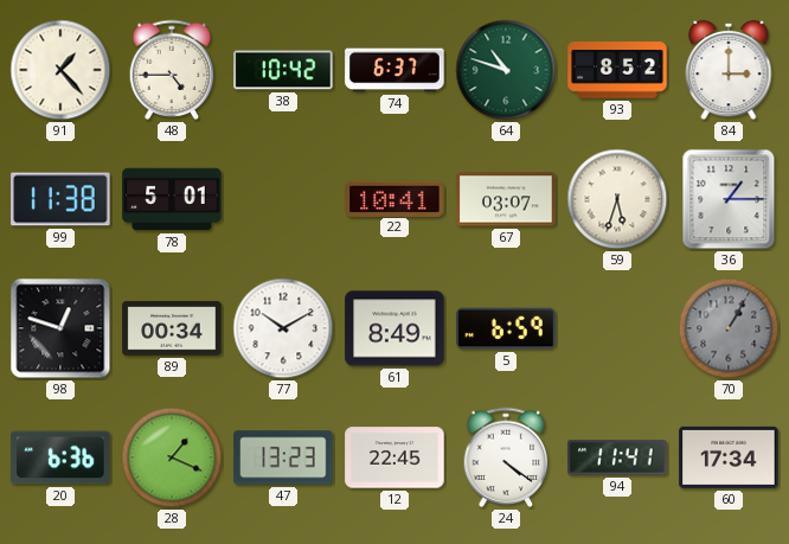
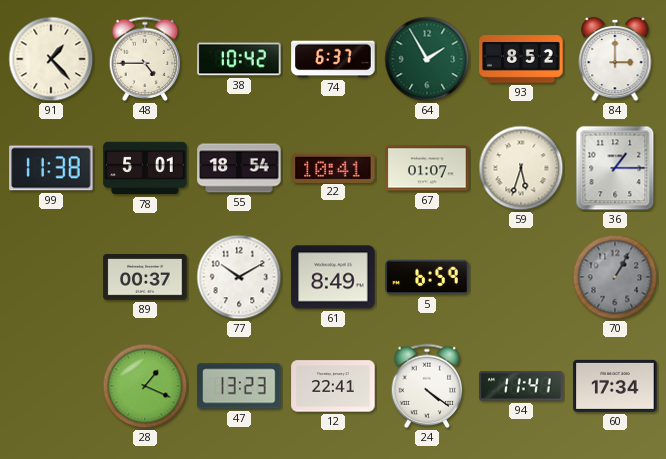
64: 10:48 -> 1:55 (427, 59)
55: none -> 18:54 (239, 168)
67: 03:07 -> 01:07 (427, 168)
98: 12:48 -> none (60, 328)
89: 00:34 -> 00:37 (145, 277)
20: 6:36 -> none (60, 457)
12: 22:45 -> 22:41 (333, 386)
